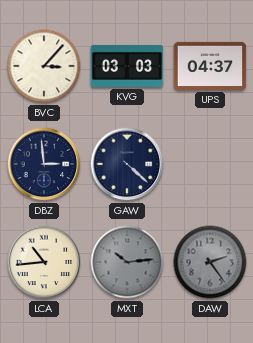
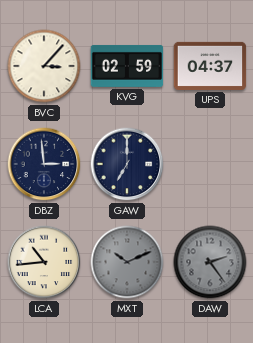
KVG: 03:03 -> 02:59 (127, 66)
GAW: 4:22 -> 7:00 (127, 164)
MXT: 10:14 -> 10:11 (127, 262)
